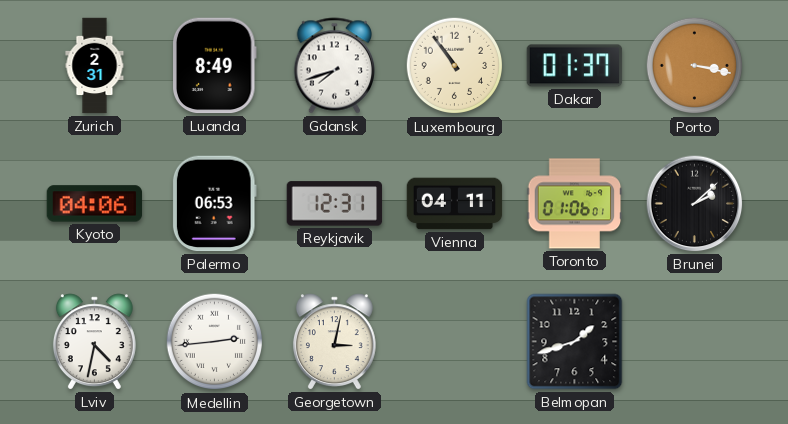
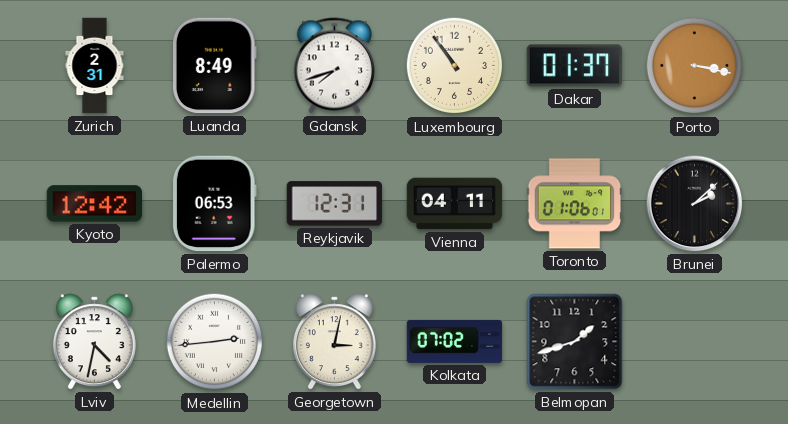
Kyoto: 04:06 -> 12:42 (95, 204)
Kolkata: none -> 07:02 (455, 341)
